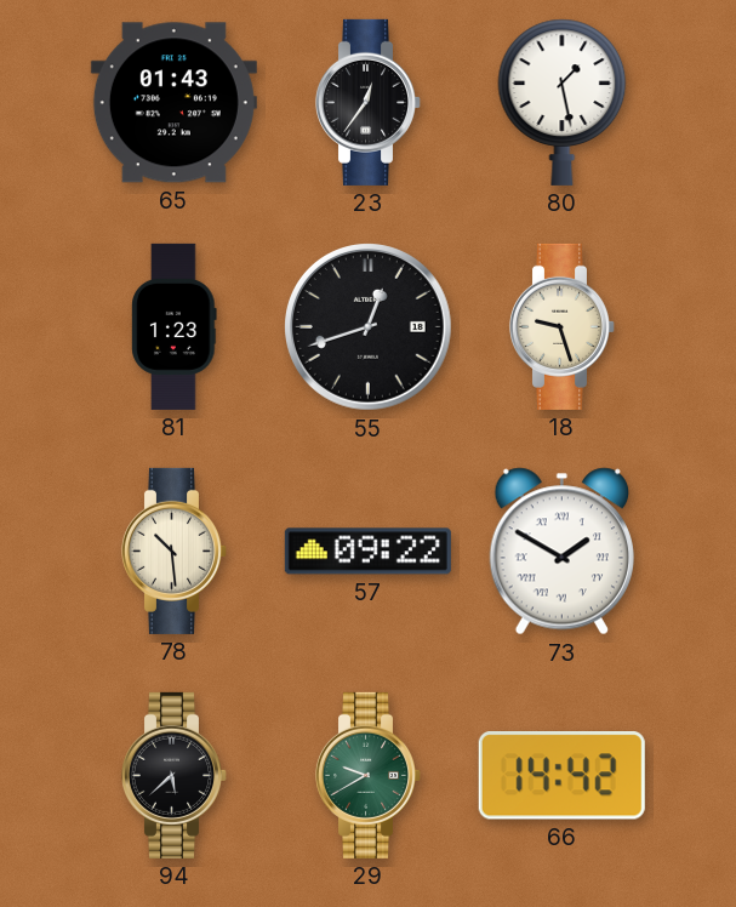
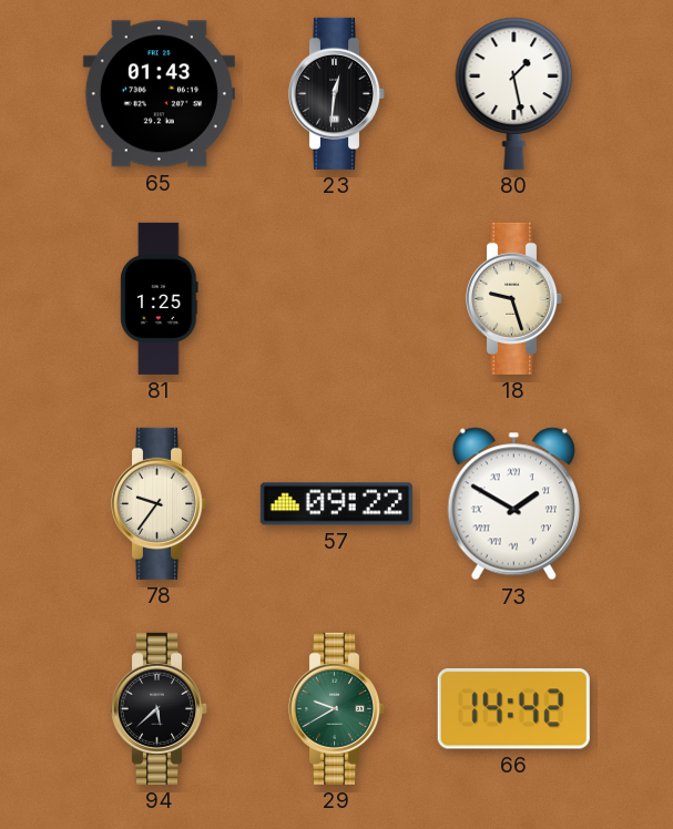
23: 12:36 -> 12:31 (336, 93)
81: 1:23 -> 1:25 (160, 298)
55: 12:42 -> none (369, 327)
78: 10:29 -> 9:36 (159, 503)
